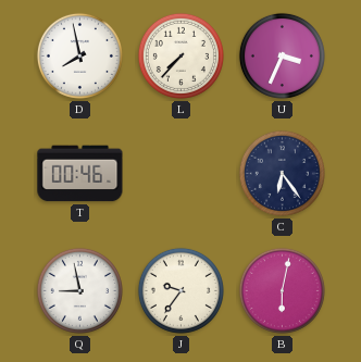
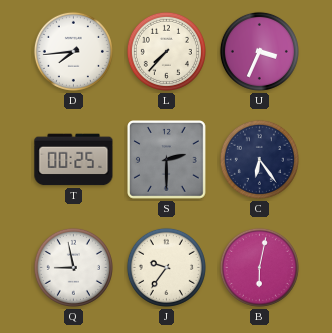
D: 7:58 -> 7:44 (73, 51)
T: 00:46 -> 00:25 (74, 160)
S: none -> 2:30 (167, 160)
